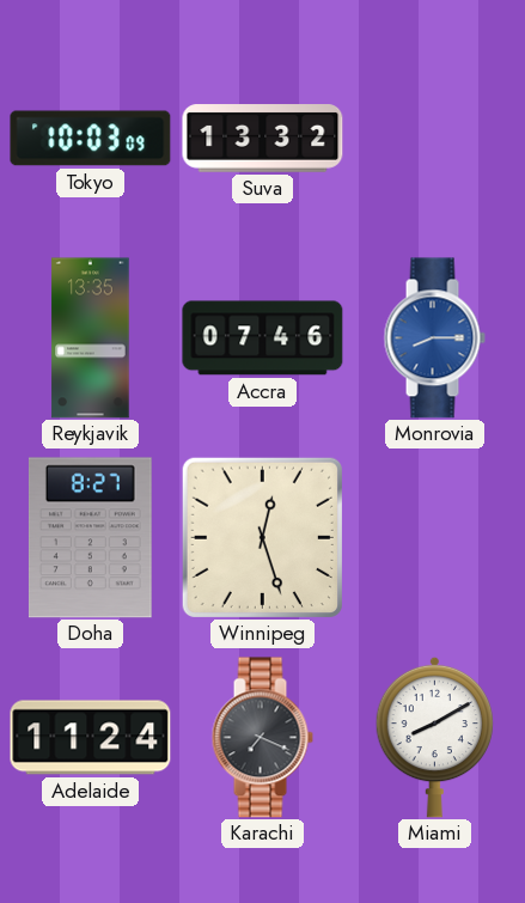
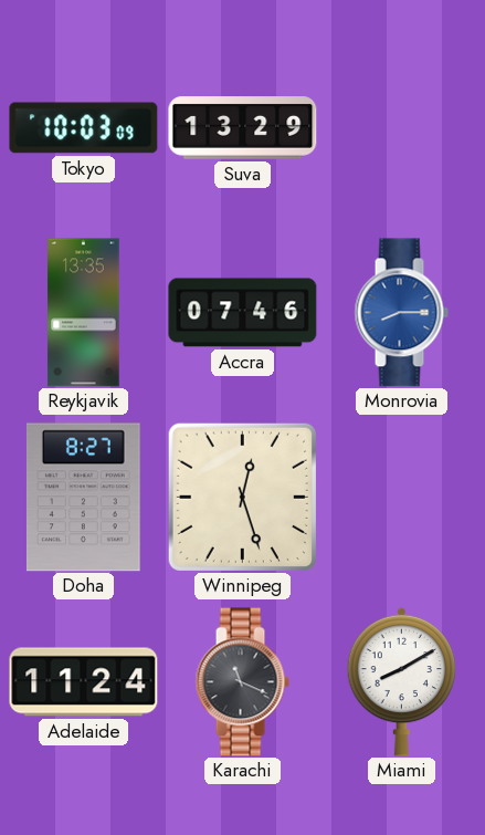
Suva: 13:32 -> 13:29 (243, 128)
Karachi: 7:19 -> 11:19 (242, 682)
